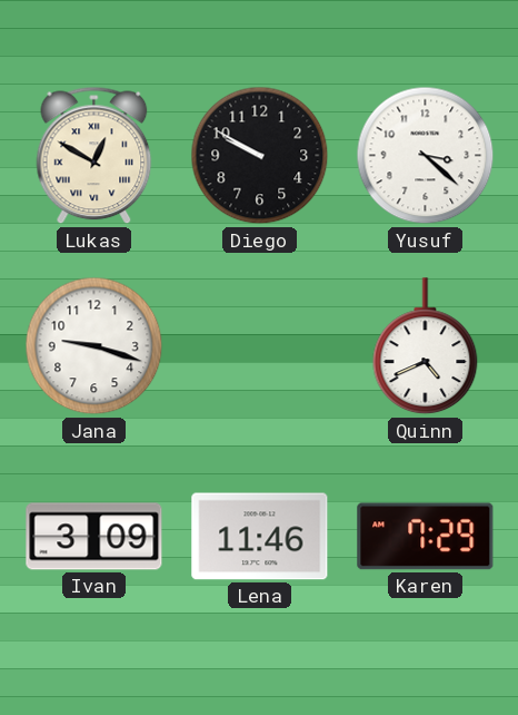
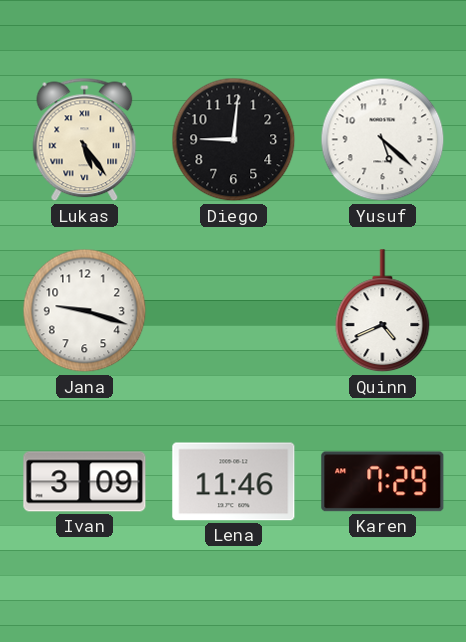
Lukas: 12:50 -> 5:24 (85, 140)
Diego: 9:50 -> 9:01 (234, 140)
Yusuf: 3:22 -> 5:22 (383, 140)
